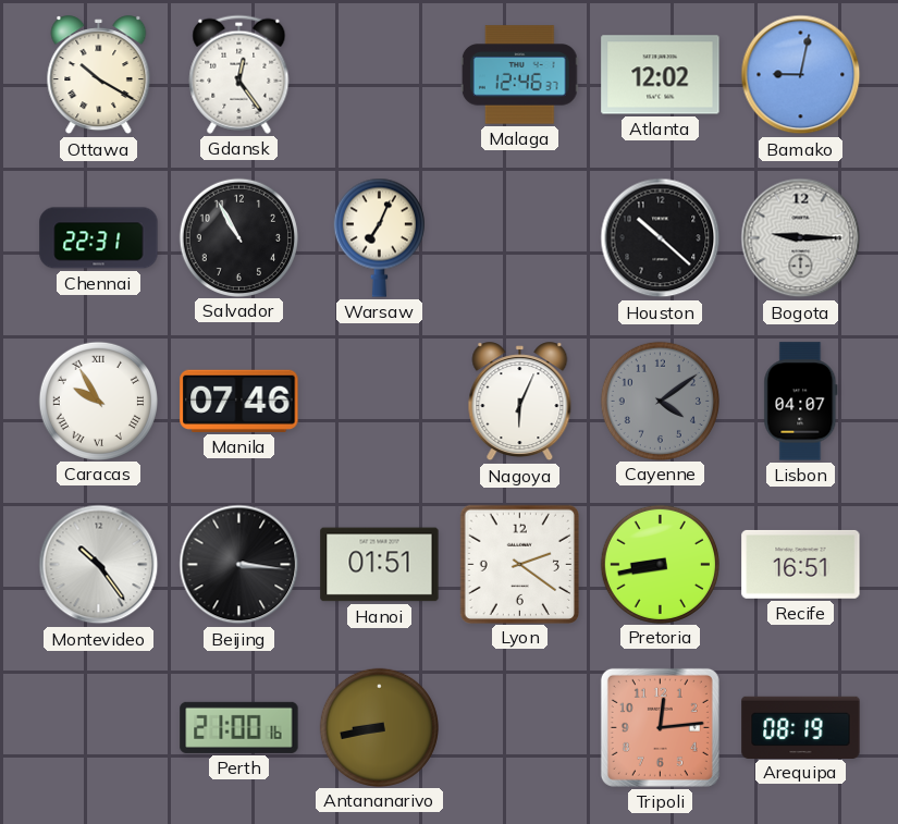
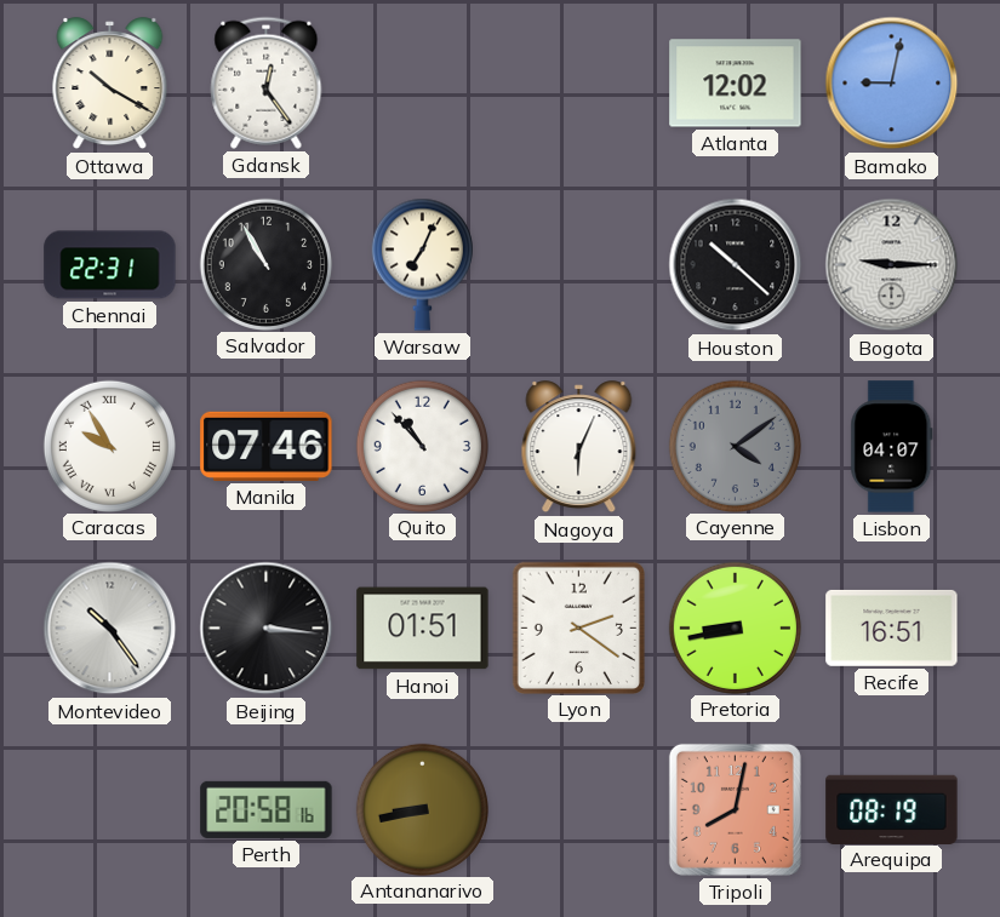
Malaga: 12:46 -> none (519, 75)
Quito: none -> 10:53 (422, 446)
Perth: 21:00 -> 20:58 (267, 809)
Tripoli: 12:14 -> 8:02 (735, 809)
